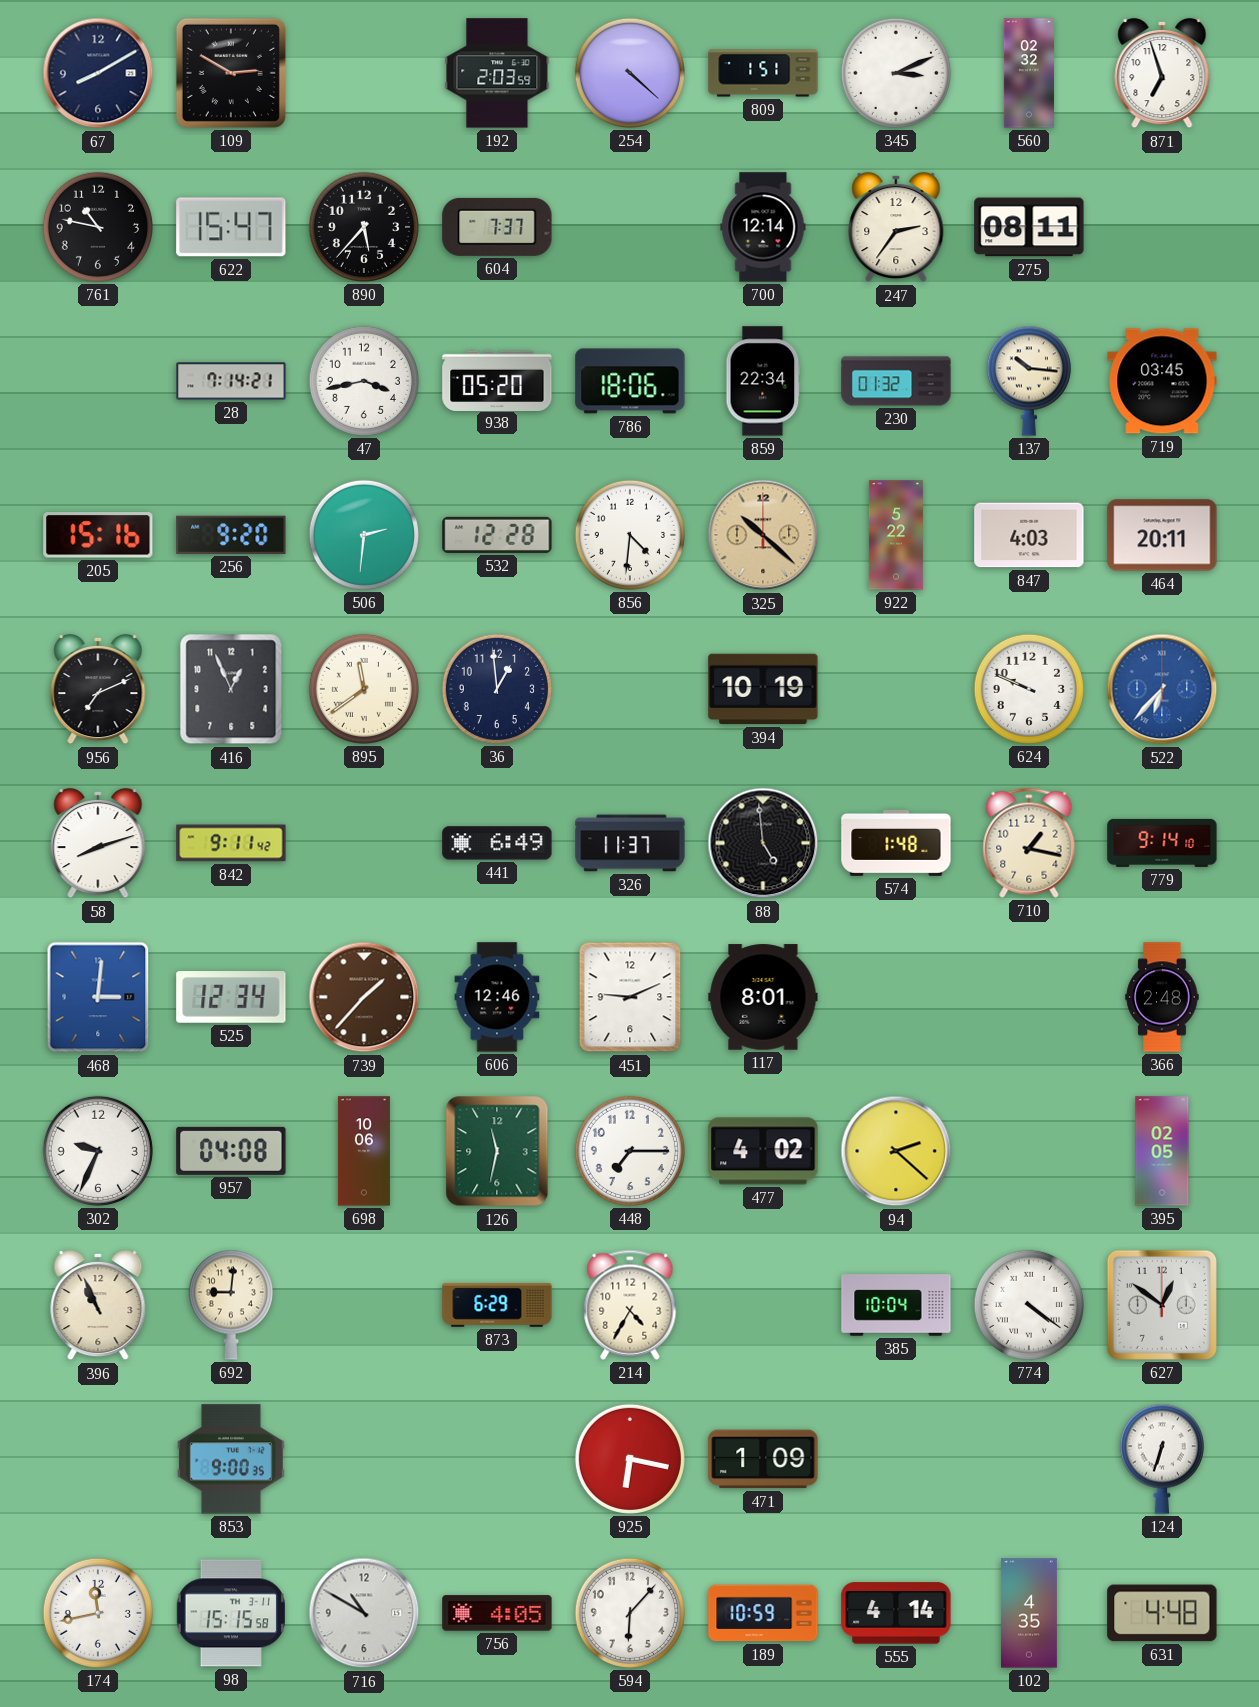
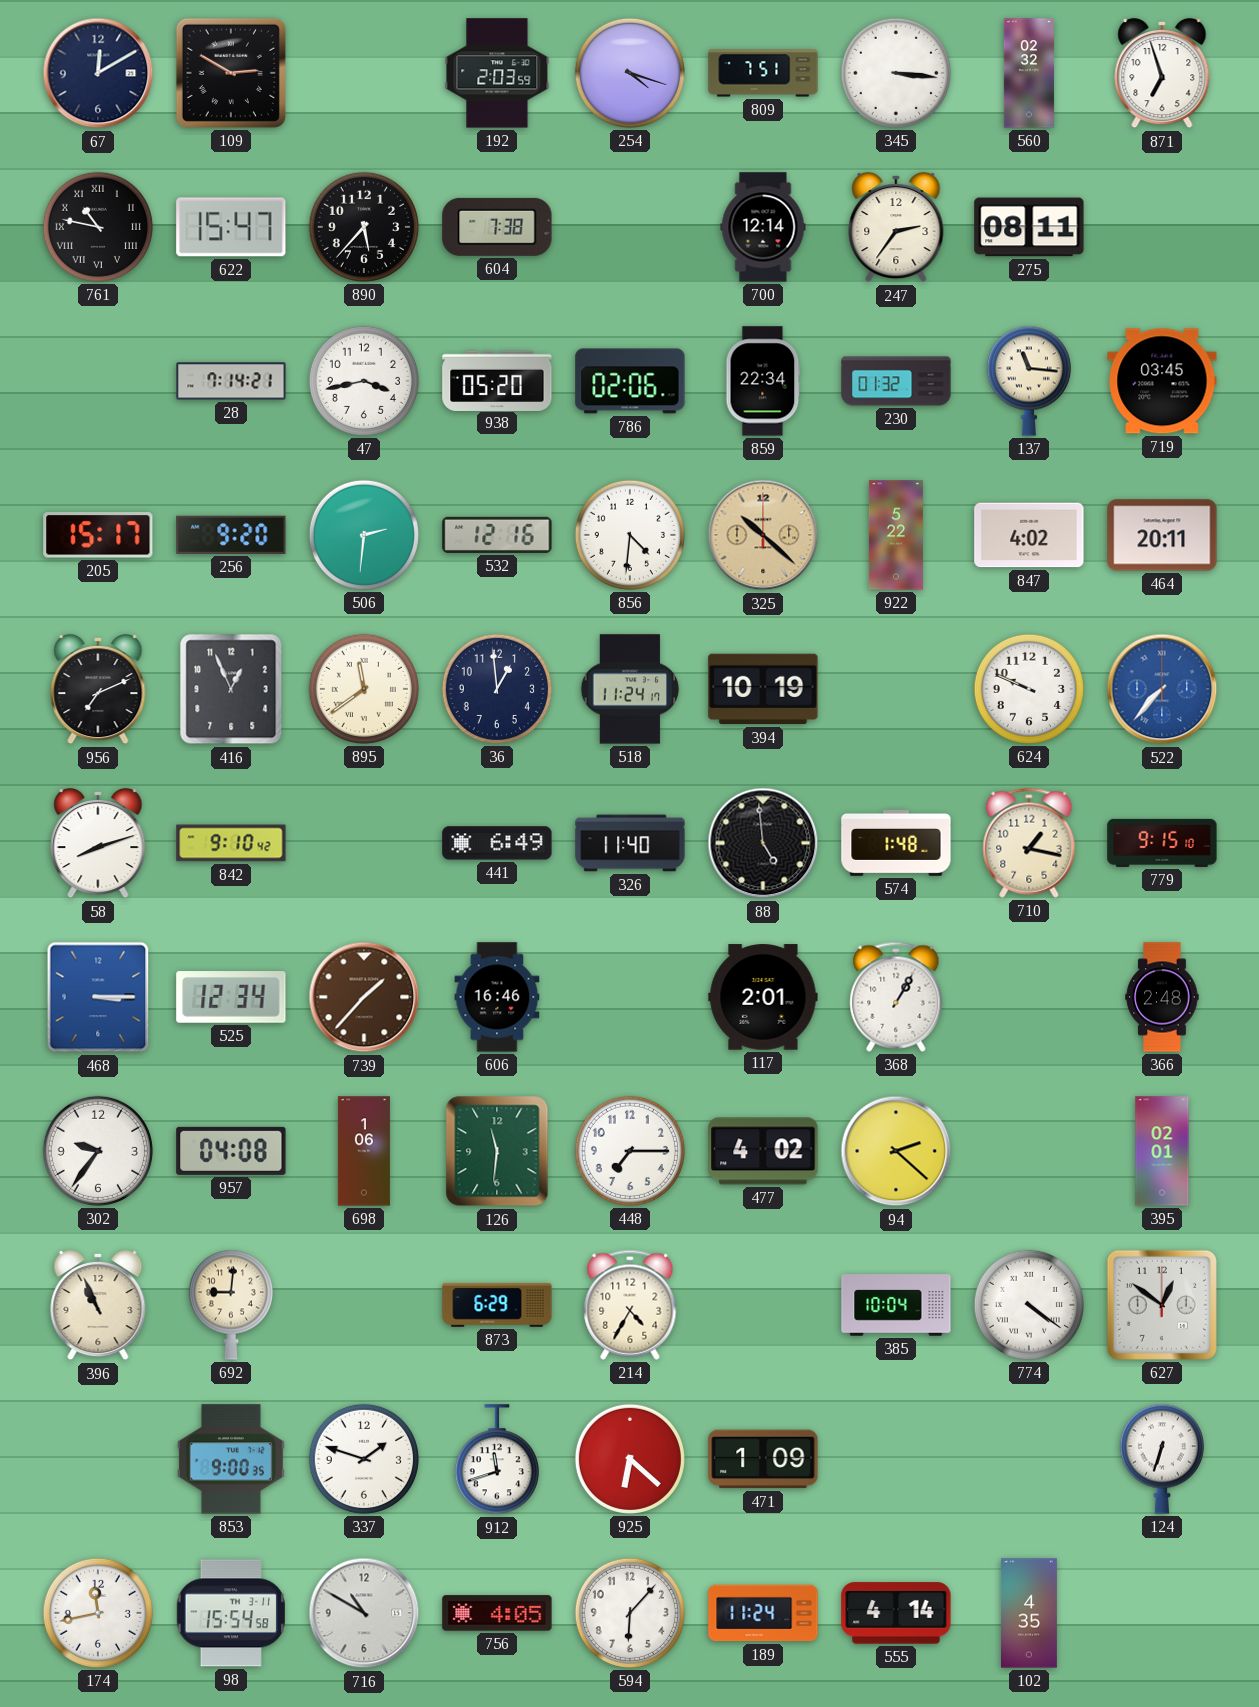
67: 8:10 -> 12:10 (98, 73)
254: 4:22 -> 4:18 (630, 73)
809: 1:51 -> 7:51 (763, 73)
345: 3:11 -> 3:16 (896, 73)
761 numerals: Arabic -> Roman (98, 227)
604: 7:37 -> 7:38 (497, 227)
786: 18:06 -> 02:06 (630, 381)
137: 10:16 -> 11:16 (1029, 381)
205: 15:16 -> 15:17 (98, 535)
532: 12:28 -> 12:16 (497, 535)
847: 4:03 -> 4:02 (1029, 535)
518: none -> 11:24 (630, 689)
522: 6:37 -> 7:37 (1162, 689)
842: 9:11 -> 9:10 (231, 843)
326: 11:37 -> 11:40 (630, 843)
779: 9:14 -> 9:15 (1162, 843)
468: 3:01 -> 3:15 (98, 997)
606: 12:46 -> 16:46 (497, 997)
451: 9:11 -> none (630, 997)
117: 8:01 -> 2:01 (763, 997)
368: none -> 1:05 (896, 997)
302: 9:34 -> 9:36 (98, 1151)
698: 10:06 -> 1:06 (364, 1151)
126: 11:32 -> 11:31 (497, 1151)
395: 02:05 -> 02:01 (1162, 1151)
337: none -> 1:48 (364, 1459)
912: none -> 11:42 (497, 1460)
925: 6:17 -> 6:22 (630, 1459)
98: 15:15 -> 15:54 (231, 1613)
189: 10:59 -> 11:24 (763, 1613)
631: 4:48 -> none (1162, 1613)
